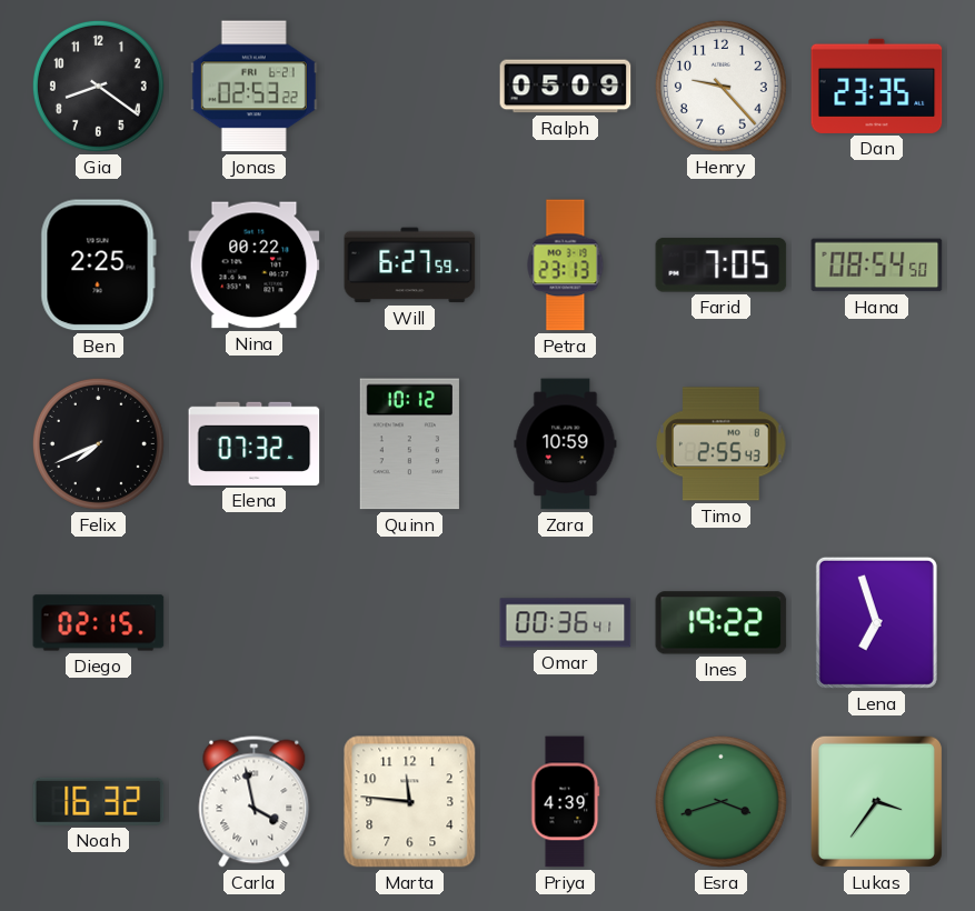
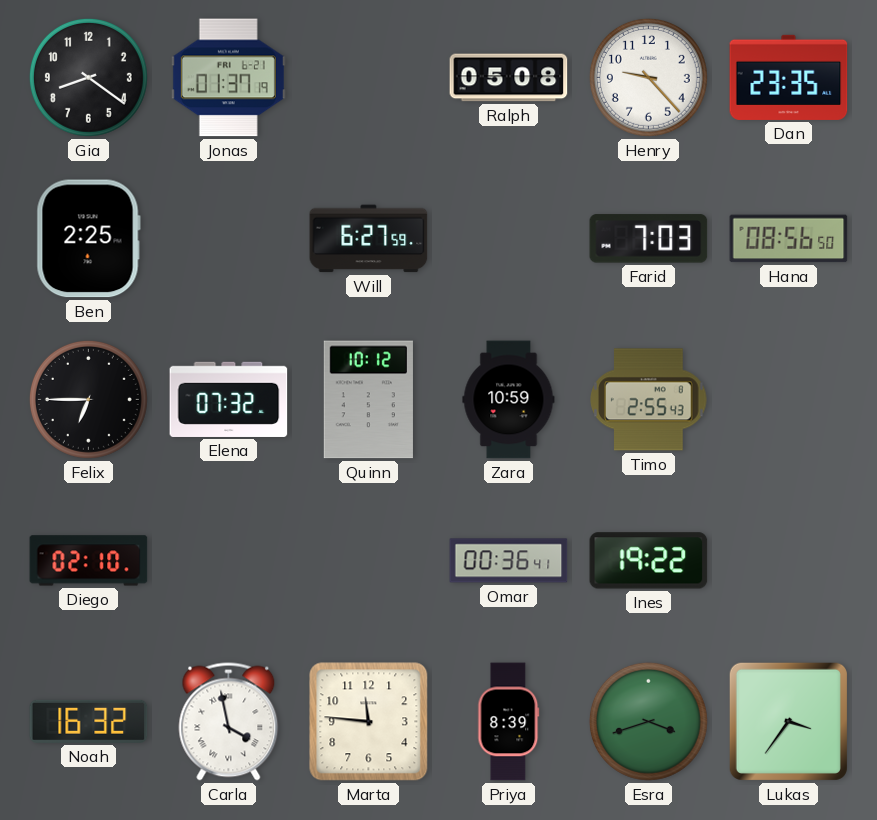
Jonas: 02:53 -> 01:37 (228, 78)
Ralph: 05:09 -> 05:08 (509, 78)
Nina: 00:22 -> none (255, 266)
Petra: 23:13 -> none (566, 266)
Farid: 7:05 -> 7:03 (649, 239)
Hana: 08:54 -> 08:56 (789, 239)
Felix: 7:41 -> 6:45 (88, 399)
Diego: 02:15 -> 02:10 (89, 561)
Lena: 6:57 -> none (876, 622)
Priya: 4:39 -> 8:39 (509, 722)
